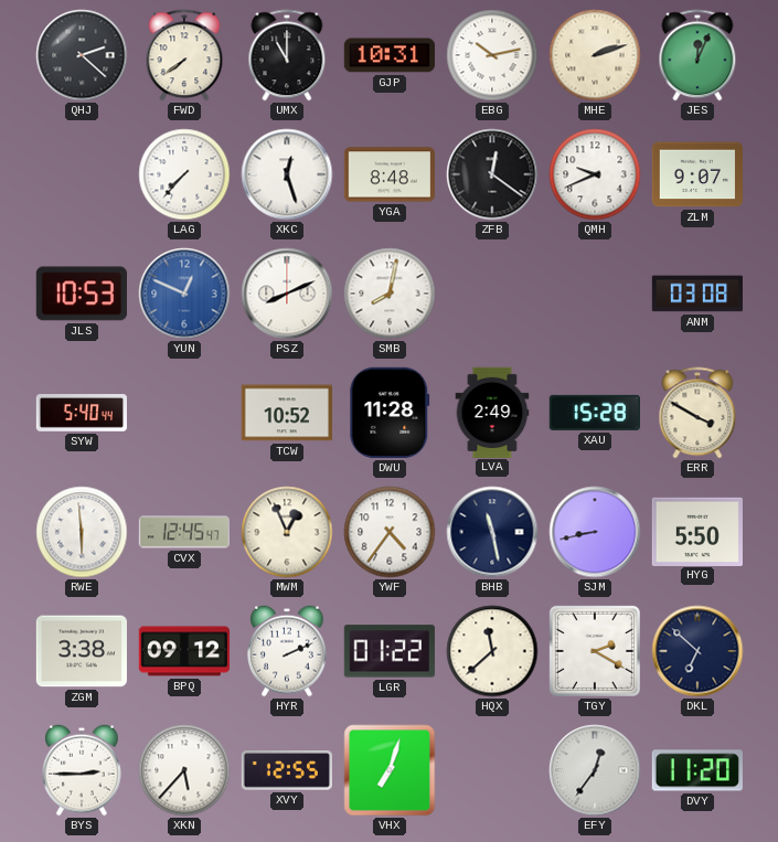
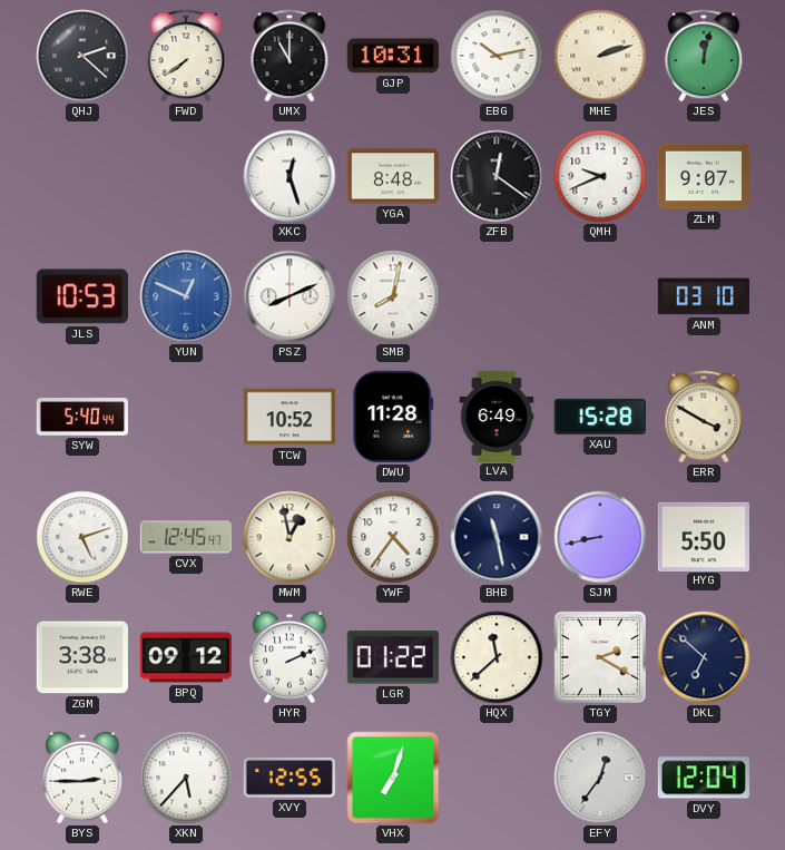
JES: 12:04 -> 12:02 (704, 56)
LAG: 7:37 -> none (184, 174)
ANM: 03:08 -> 03:10 (703, 296)
LVA: 2:49 -> 6:49 (497, 416)
RWE: 5:59 -> 5:12 (82, 537)
MWM: 12:56 -> 12:58 (290, 537)
DVY: 11:20 -> 12:04 (704, 778)
